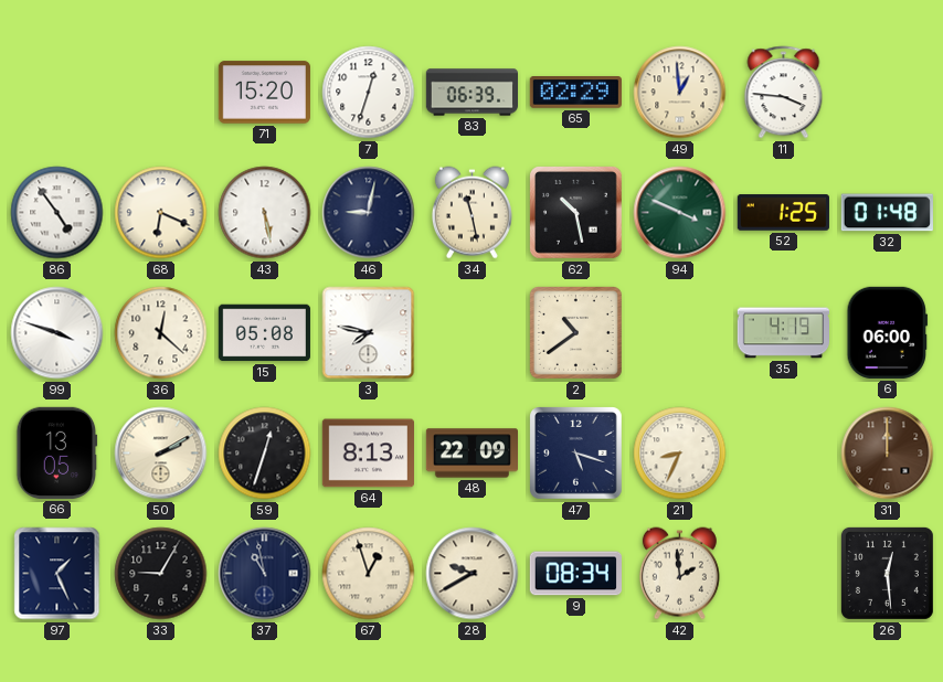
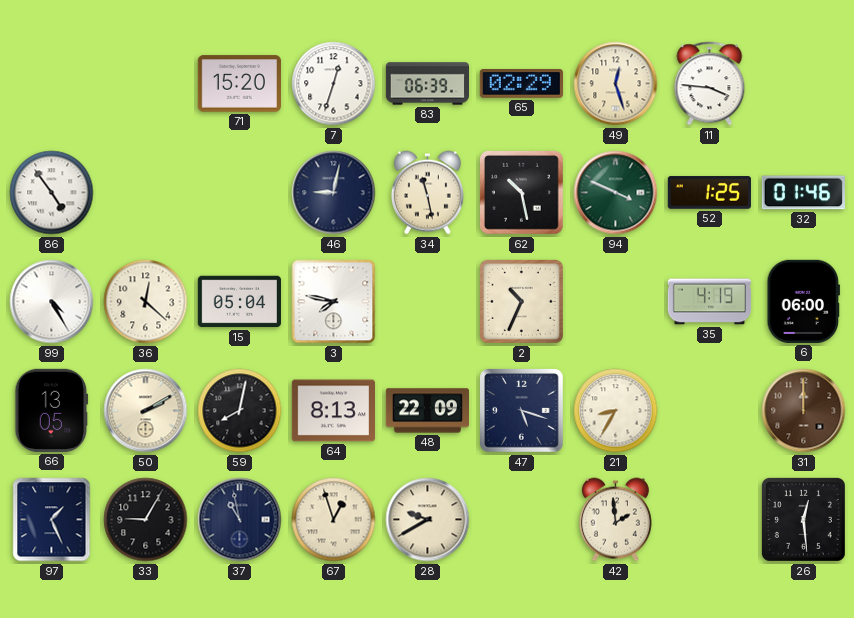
49: 12:59 -> 12:27 (616, 84)
68: 6:19 -> none (161, 213)
43: 5:28 -> none (265, 213)
32: 01:48 -> 01:46 (803, 193)
99: 3:48 -> 4:25 (52, 302)
15: 05:08 -> 05:04 (239, 302)
2: 10:39 -> 10:34 (521, 301)
59: 12:33 -> 8:02 (240, 411)
21: 8:34 -> 8:35 (616, 411)
9: 08:34 -> none (575, 574)
